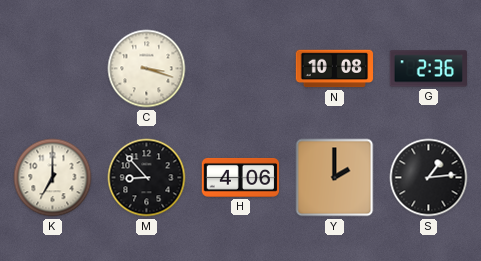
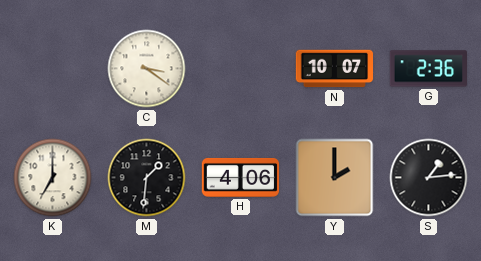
C: 3:18 -> 3:21 (147, 69)
N: 10:08 -> 10:07 (335, 69)
M: 8:53 -> 1:31 (147, 178)
